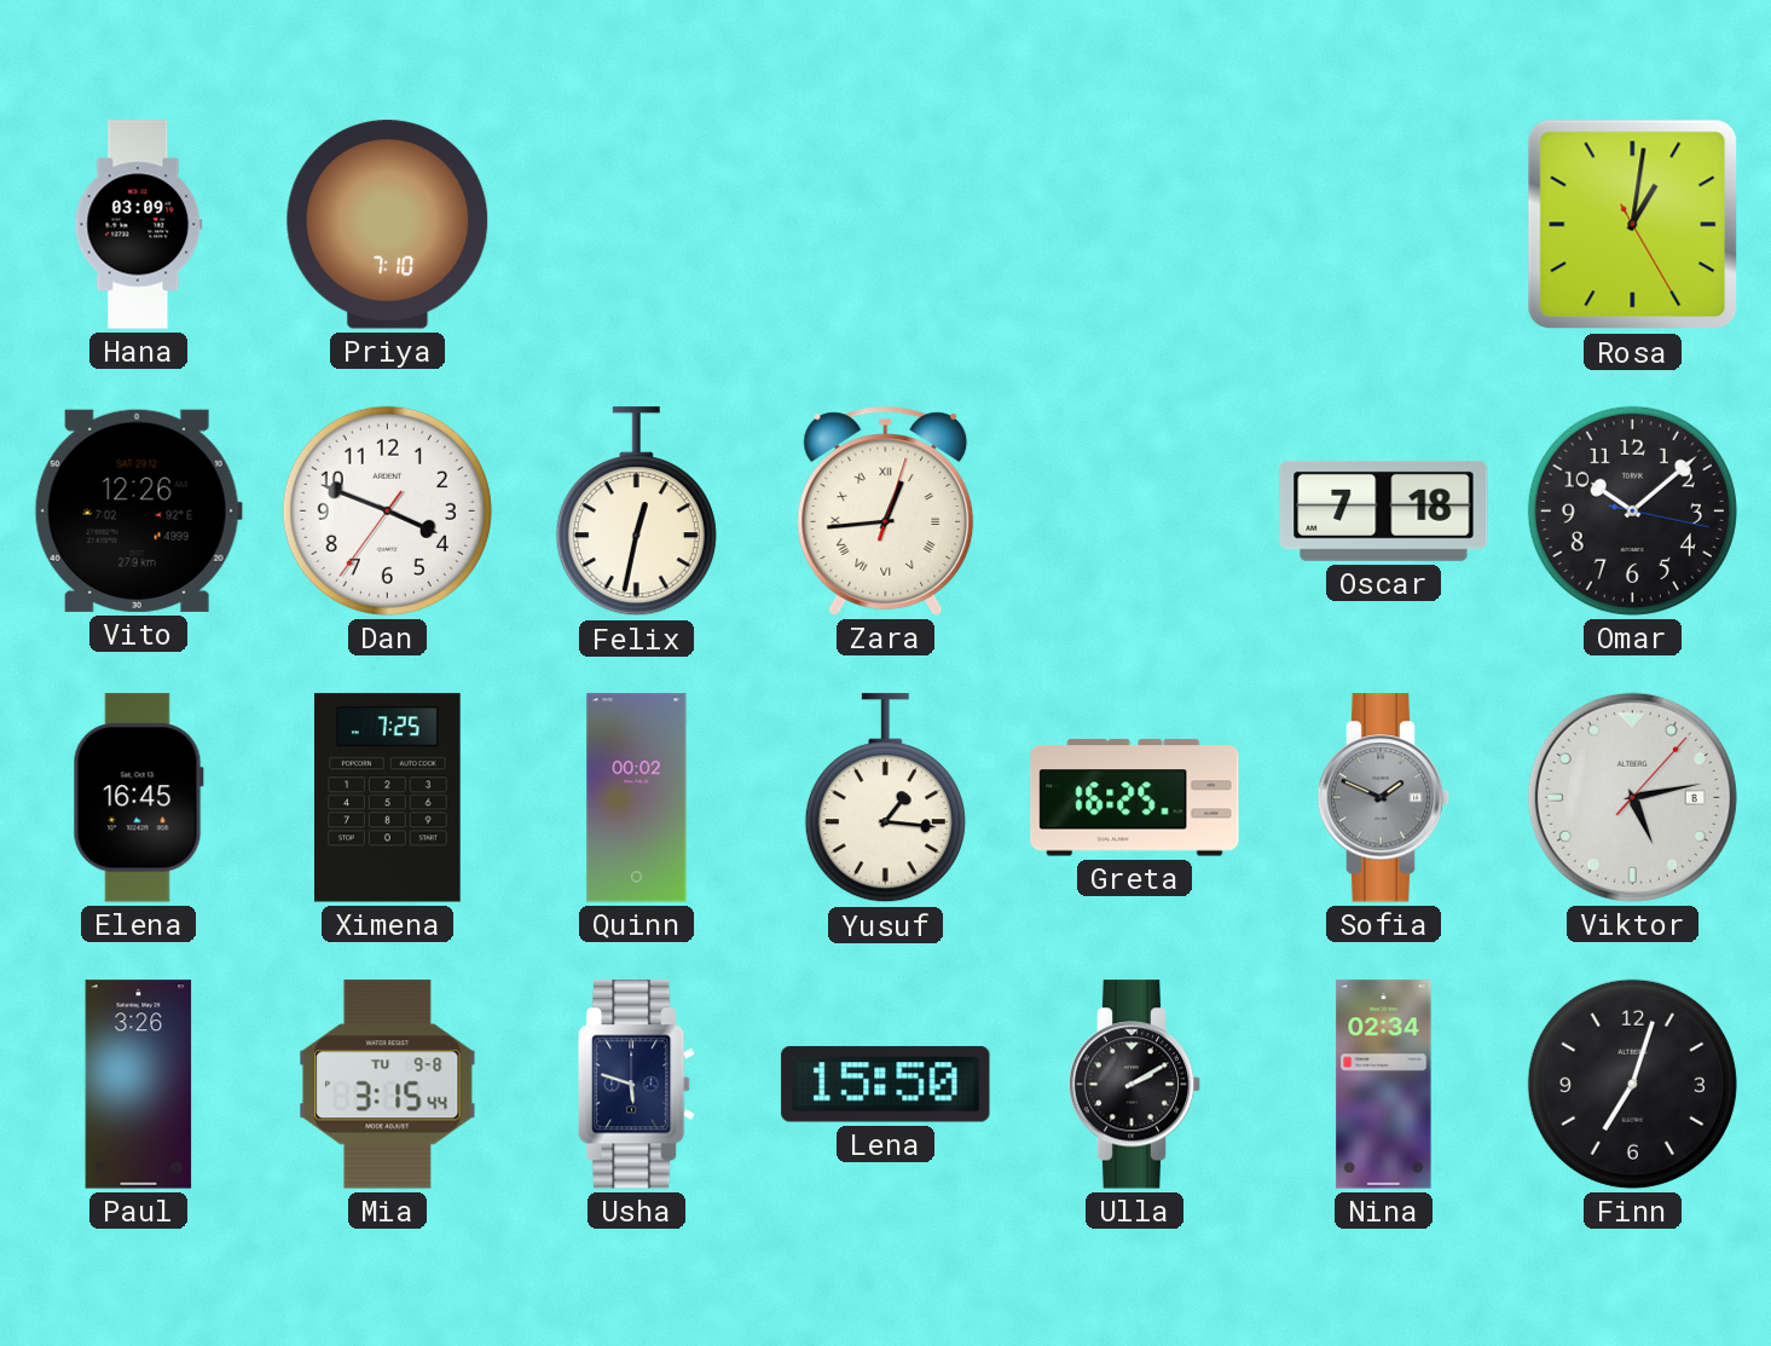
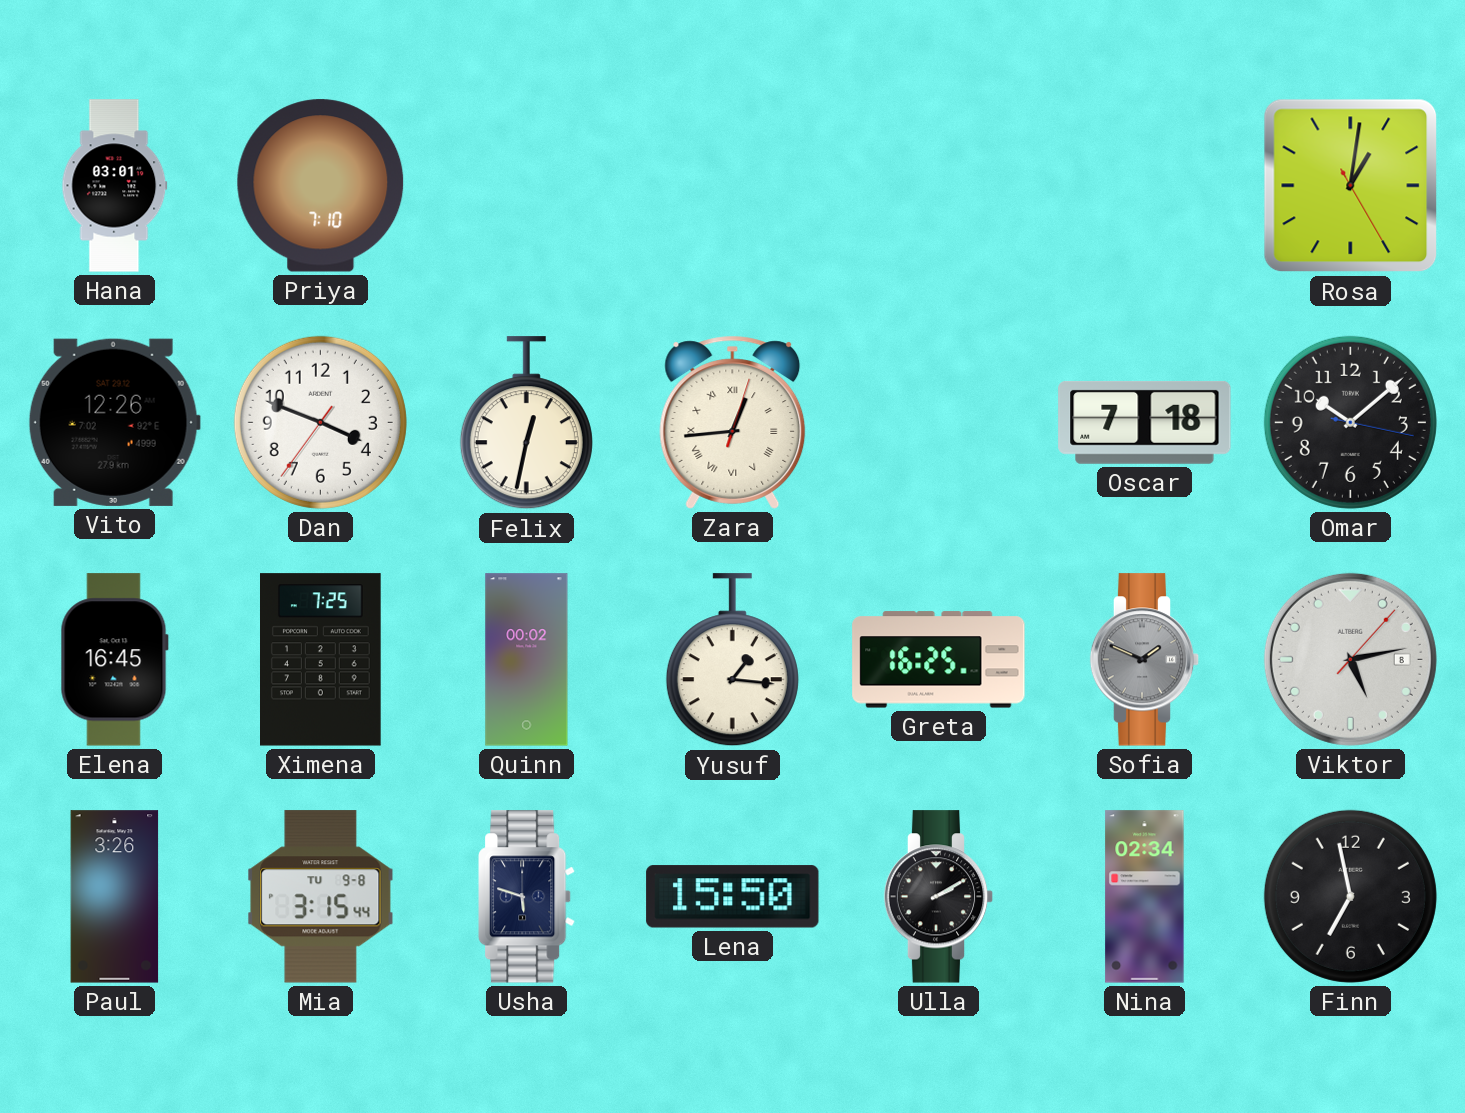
Hana: 03:09 -> 03:01 (115, 186)
Finn: 7:03 -> 6:58 (1350, 896)
